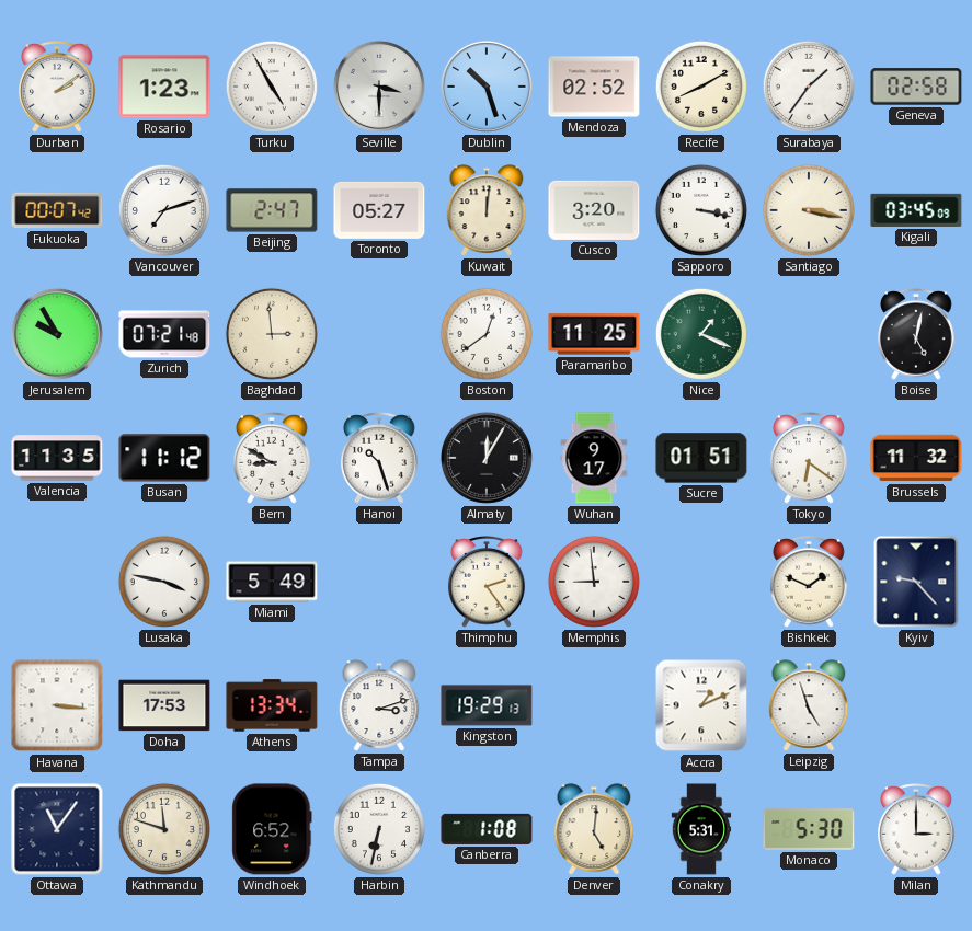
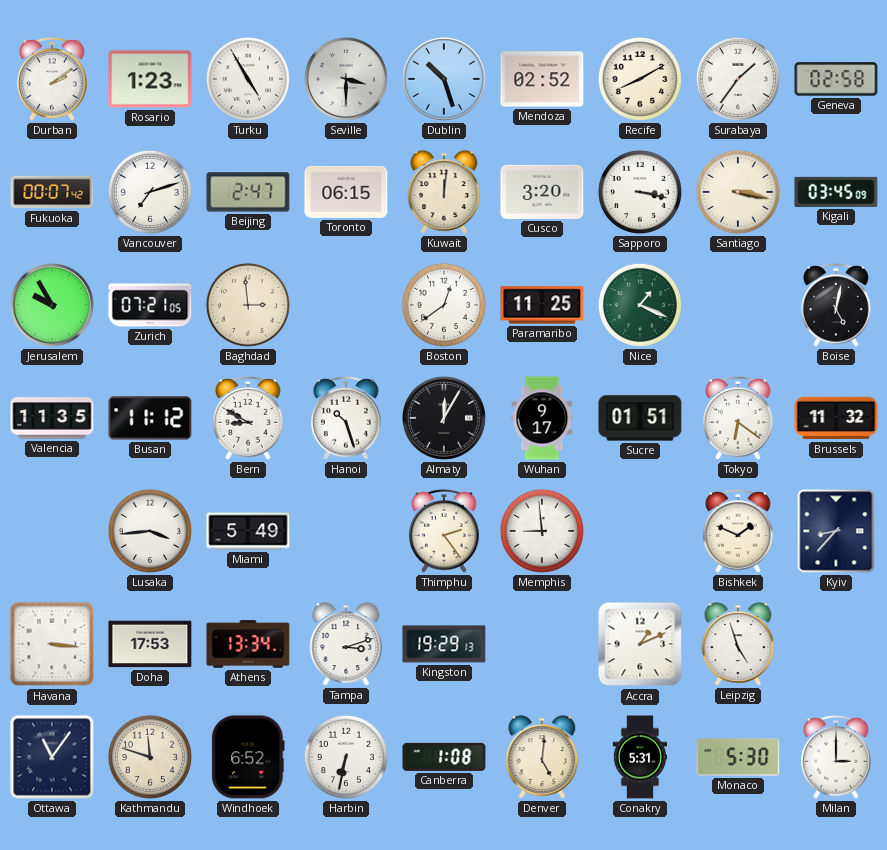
Toronto: 05:27 -> 06:15 (346, 192)
Zurich: 07:21:48 -> 07:21:05 (150, 305)
Lusaka: 3:47 -> 3:44 (150, 531)
Kyiv: 9:23 -> 8:37 (836, 531)
